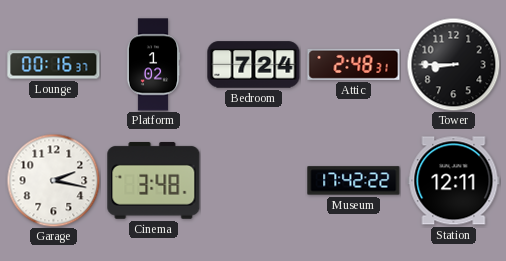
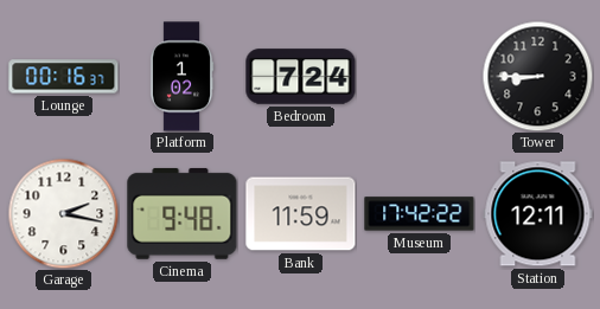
Attic: 2:48 -> none (354, 64)
Cinema: 3:48 -> 9:48 (183, 213)
Bank: none -> 11:59 (301, 214)
